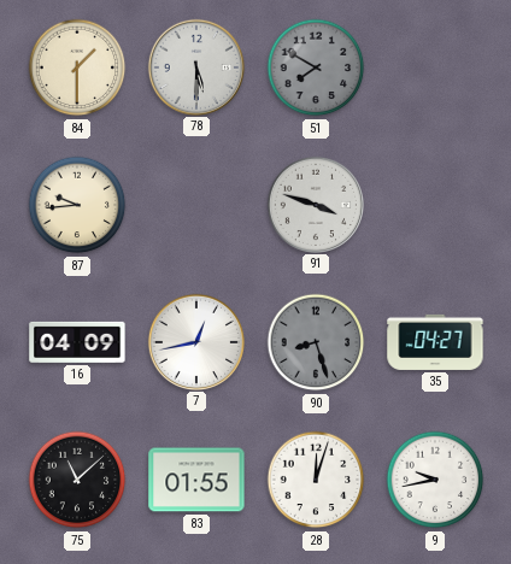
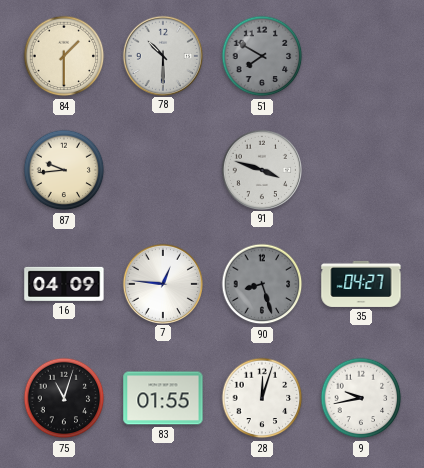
78: 5:30 -> 10:30 (162, 55)
7: 12:43 -> 12:46 (162, 283)
75: 11:08 -> 11:03 (64, 398)
